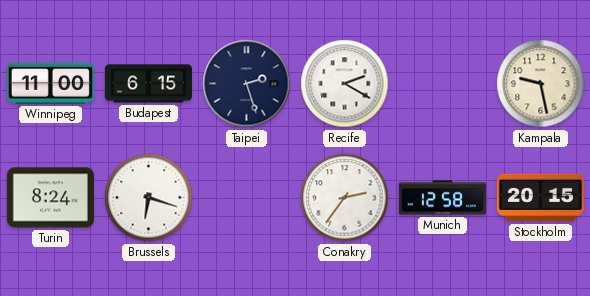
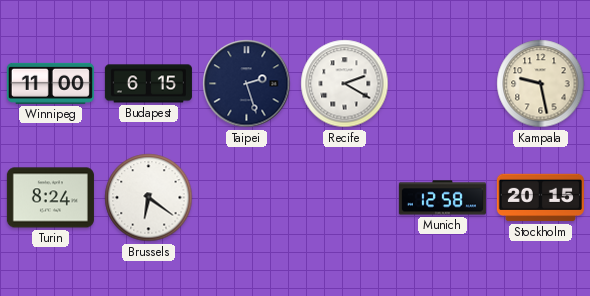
Brussels: 6:18 -> 6:21 (149, 198)
Conakry: 2:36 -> none (345, 198)
